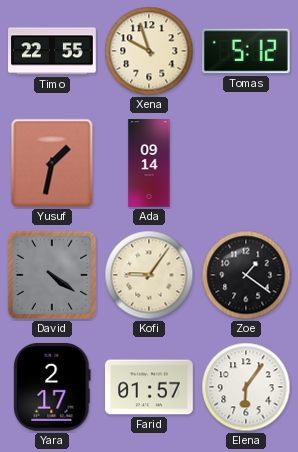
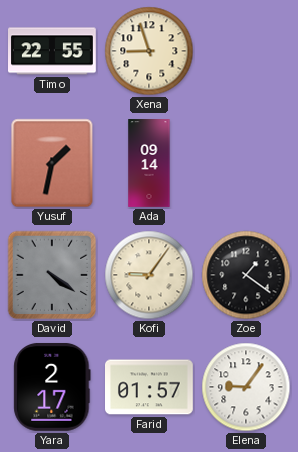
Xena: 9:57 -> 8:57 (149, 51)
Tomas: 5:12 -> none (246, 51)
Elena: 6:06 -> 9:06 (246, 387)
